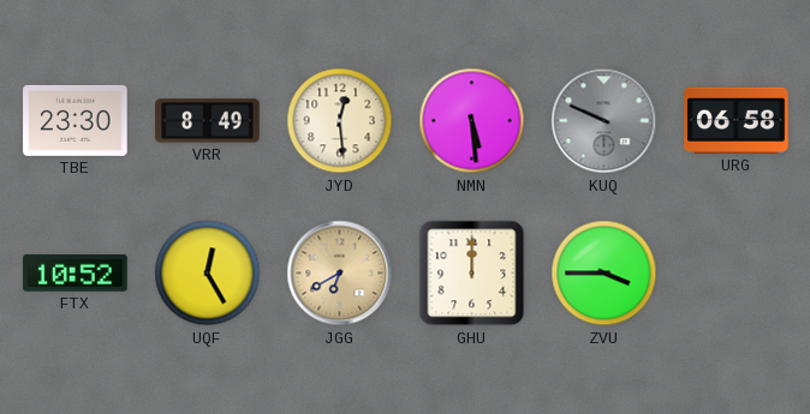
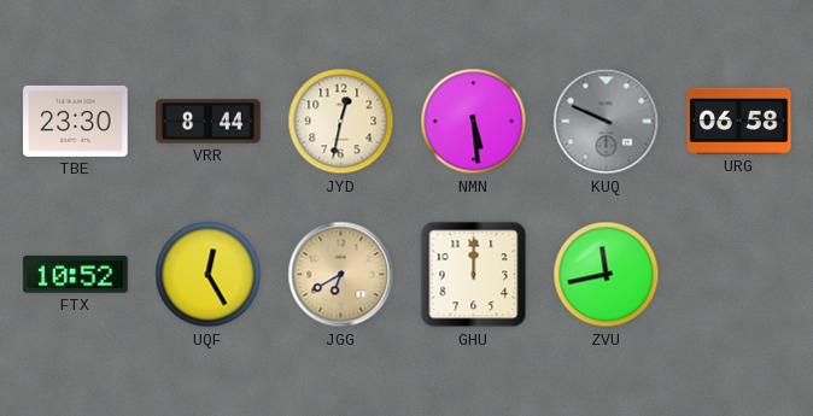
VRR: 8:49 -> 8:44 (209, 122)
JYD: 12:29 -> 12:32 (341, 122)
ZVU: 3:45 -> 11:43 (607, 275)
